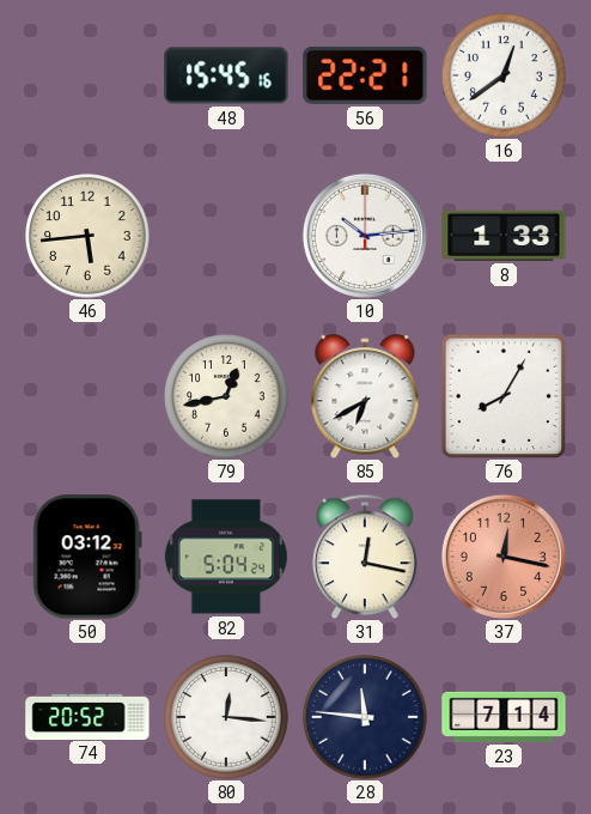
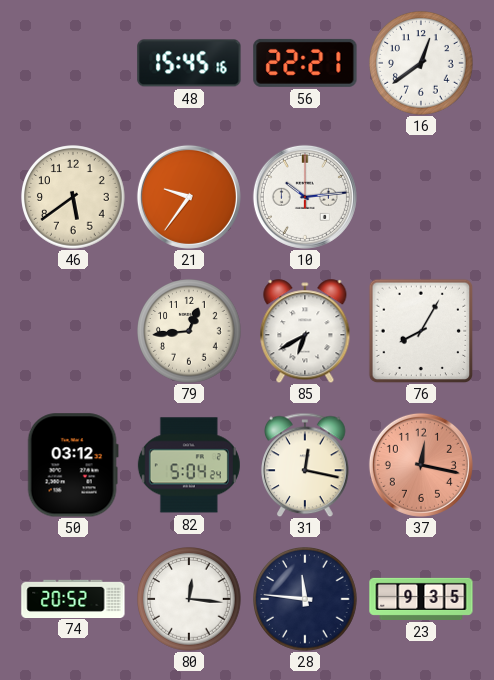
46: 5:44 -> 5:39 (73, 197)
21: none -> 9:36 (189, 197)
8: 1:33 -> none (504, 236)
79: 12:43 -> 12:44 (189, 331)
23: 7:14 -> 9:35 (421, 599)
